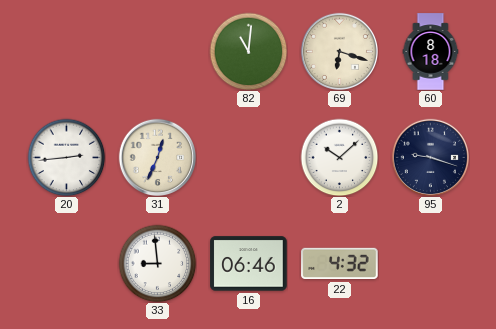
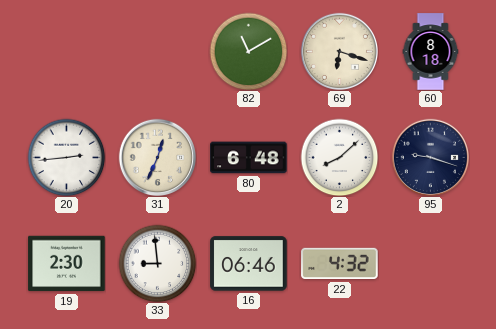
82: 11:01 -> 11:10 (248, 51)
80: none -> 6:48 (249, 158)
2: 10:08 -> 8:08 (339, 157)
19: none -> 2:30 (67, 264)
